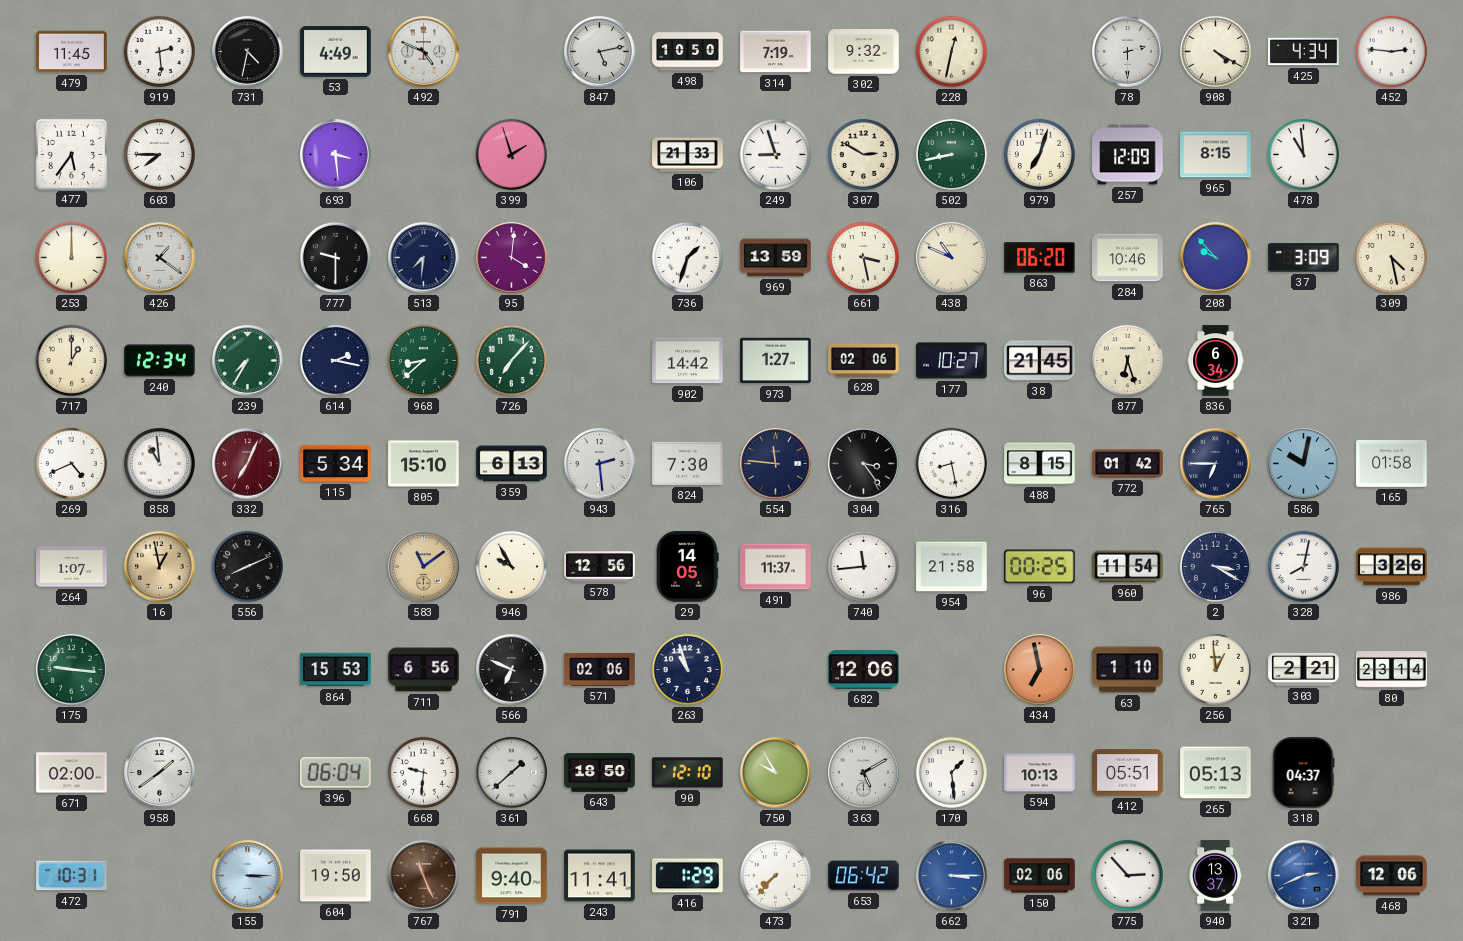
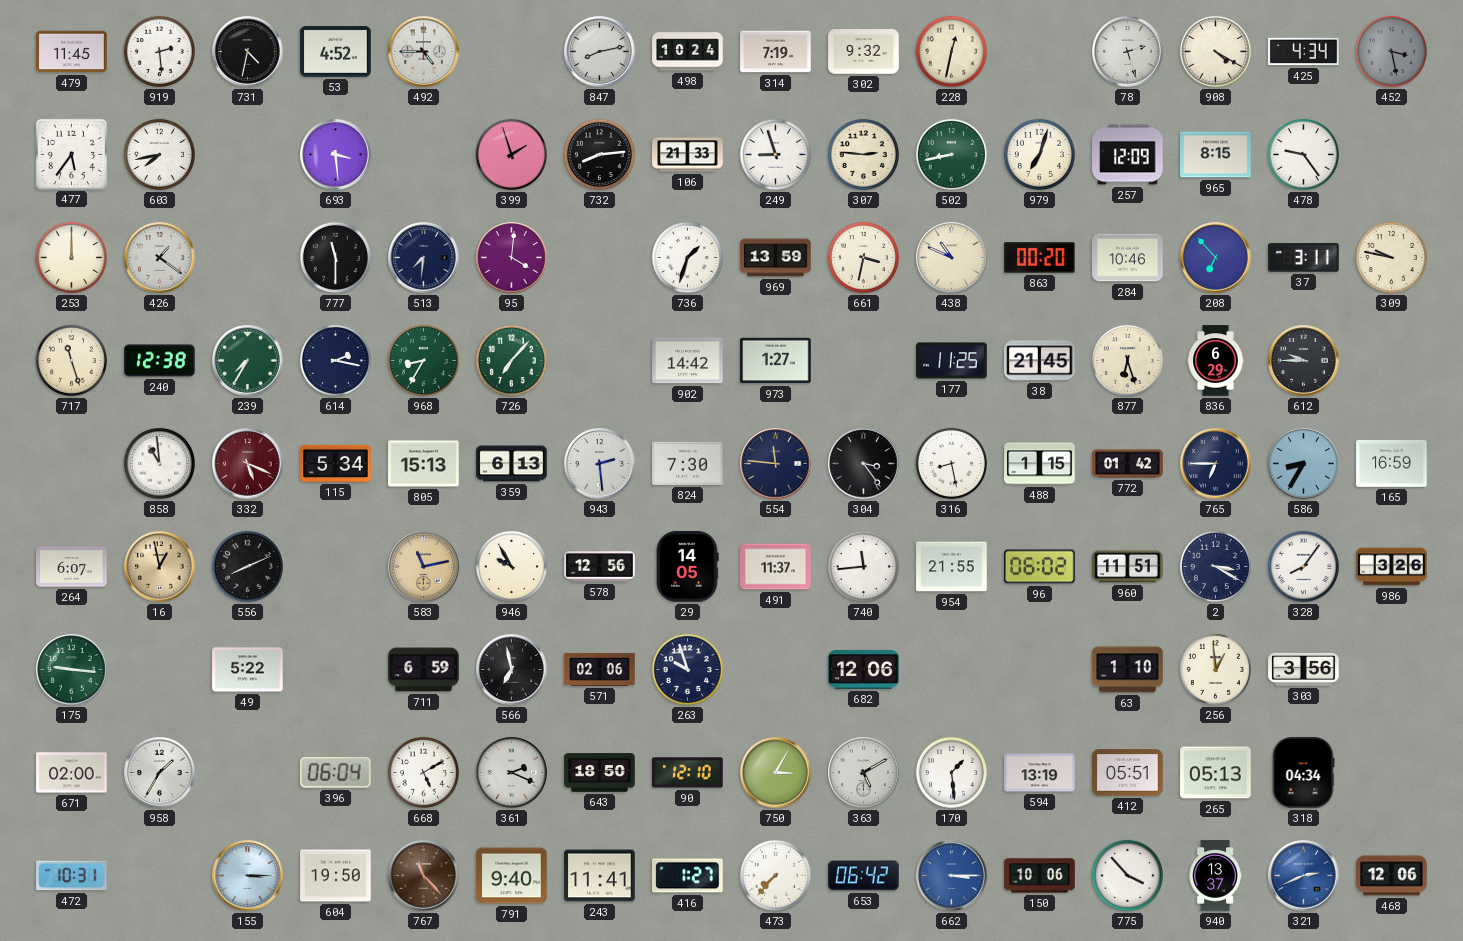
53: 4:49 -> 4:52 (336, 52)
492: 4:49 -> 4:45 (424, 52)
847: 5:13 -> 8:13 (600, 52)
498: 10:50 -> 10:24 (688, 52)
78: 2:30 -> 2:27 (1128, 52)
452: 2:46 -> 3:28 (1391, 51)
452 dial: white -> grey (1391, 51)
603: 7:45 -> 7:43 (159, 154)
732: none -> 8:14 (599, 154)
307: 2:50 -> 2:46 (863, 154)
478: 10:59 -> 9:24 (1303, 154)
777: 9:30 -> 11:30 (335, 257)
661: 3:28 -> 3:32 (863, 257)
863: 06:20 -> 00:20 (1040, 258)
208: 9:53 -> 6:53 (1216, 258)
37: 3:09 -> 3:11 (1304, 258)
309: 4:28 -> 9:47 (1391, 257)
717: 1:00 -> 11:27 (71, 360)
240: 12:34 -> 12:38 (160, 361)
968: 8:38 -> 8:35 (423, 360)
628: 02:06 -> none (864, 361)
177: 10:27 -> 11:25 (952, 361)
836: 6:34 -> 6:29 (1216, 361)
612: none -> 9:45 (1304, 361)
269: 4:41 -> none (71, 463)
332: 7:04 -> 5:19 (248, 464)
805: 15:10 -> 15:13 (424, 464)
488: 8:15 -> 1:15 (1040, 464)
586: 10:02 -> 8:35 (1304, 464)
165: 01:58 -> 16:59 (1392, 463)
264: 1:07 -> 6:07 (72, 567)
583: 11:09 -> 11:13 (424, 567)
954: 21:58 -> 21:55 (952, 567)
96: 00:25 -> 06:02 (1040, 567)
960: 11:54 -> 11:51 (1128, 567)
328: 8:02 -> 8:06 (1303, 566)
49: none -> 5:22 (248, 670)
864: 15:53 -> none (336, 670)
711: 6:56 -> 6:59 (424, 670)
566: 6:49 -> 6:58 (512, 670)
263: 10:57 -> 9:57 (687, 669)
434: 6:58 -> none (1040, 670)
303: 2:21 -> 3:56 (1304, 669)
80: 23:14 -> none (1392, 670)
958: 1:39 -> 1:35 (160, 773)
668: 9:31 -> 5:10 (423, 772)
361: 1:38 -> 2:19 (512, 773)
750: 9:55 -> 3:05 (776, 773)
594: 10:13 -> 13:19 (1040, 773)
318: 04:37 -> 04:34 (1303, 773)
767: 11:26 -> 11:23 (424, 876)
416: 1:29 -> 1:27 (688, 876)
150: 02:06 -> 10:06 (1040, 876)
775: 2:53 -> 3:53 (1127, 875)
